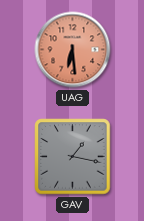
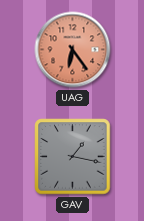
UAG: 6:29 -> 6:24 (73, 50)
